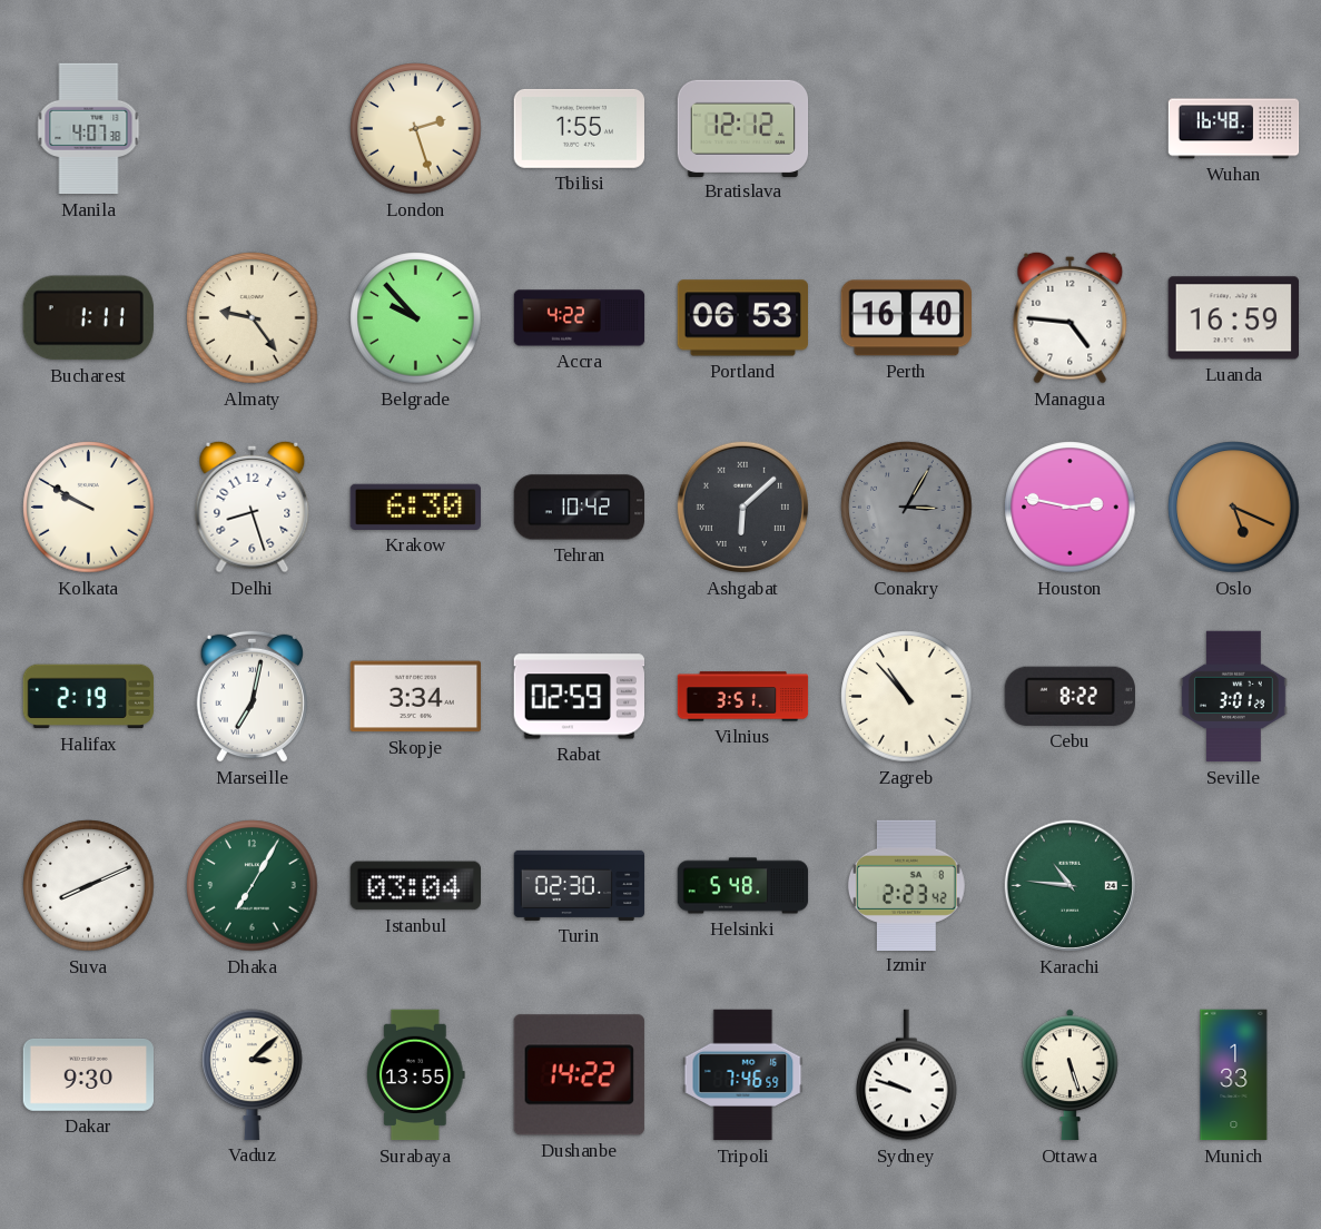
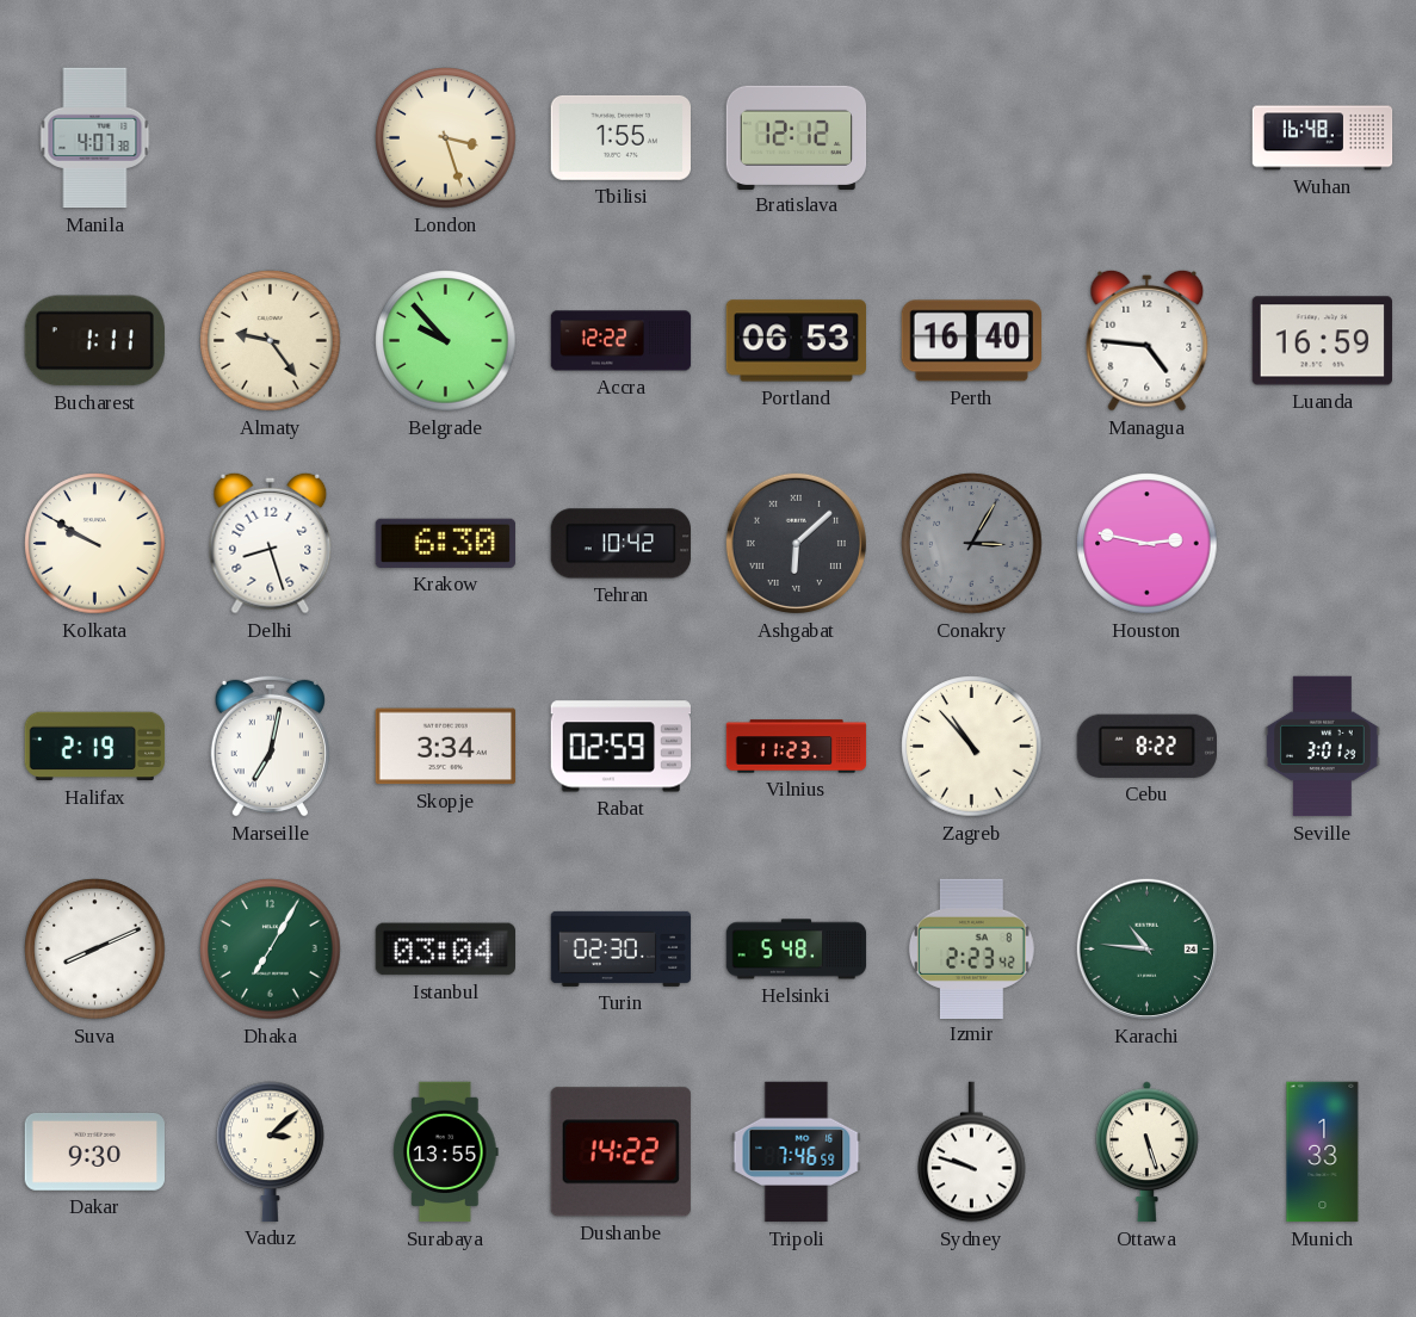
London: 2:27 -> 3:27 (446, 138)
Accra: 4:22 -> 12:22 (622, 341)
Oslo: 5:19 -> none (1234, 508)
Vilnius: 3:51 -> 11:23 (797, 747)
